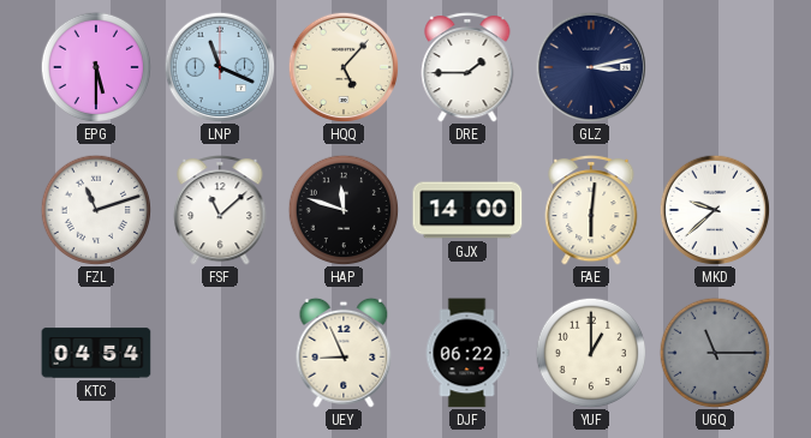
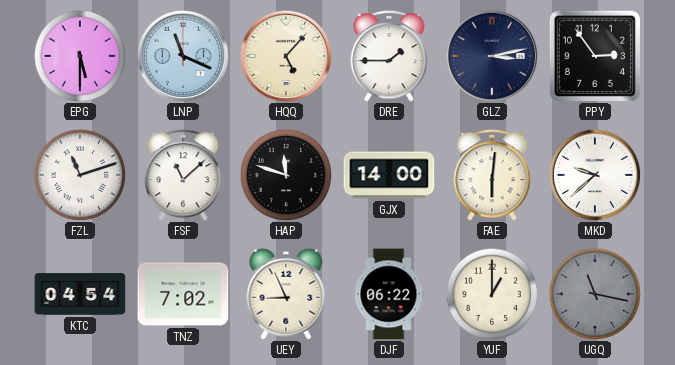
PPY: none -> 2:54 (595, 56)
TNZ: none -> 7:02 (183, 294)
UGQ: 11:15 -> 11:17 (595, 294)
